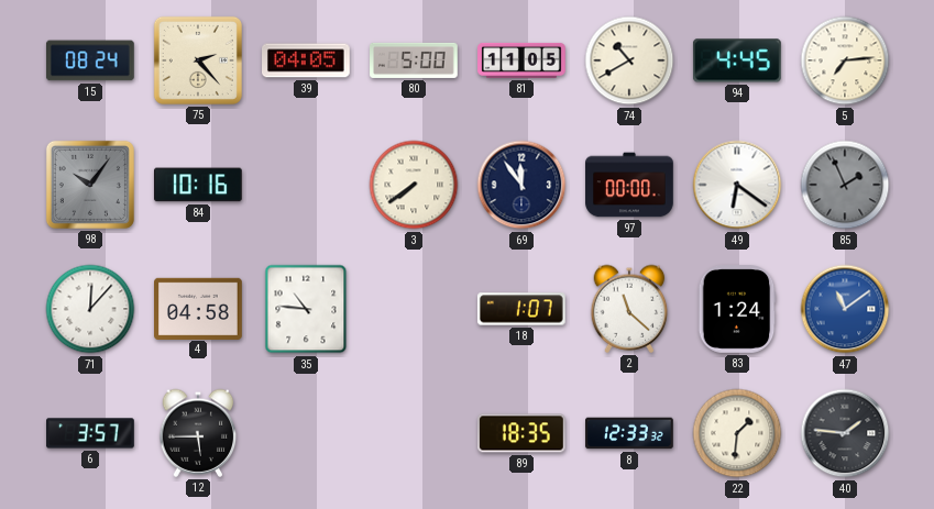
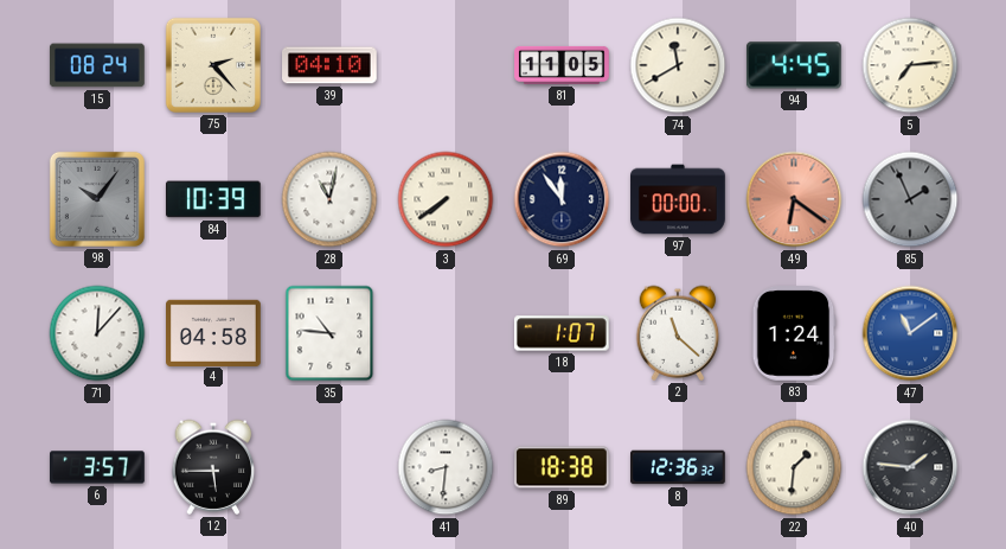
39: 04:05 -> 04:10 (331, 65)
80: 5:00 -> none (414, 60)
74: 10:40 -> 11:40 (678, 65)
84: 10:16 -> 10:39 (213, 199)
28: none -> 11:02 (329, 199)
49 dial: white -> salmon (794, 199)
41: none -> 8:31 (446, 467)
89: 18:35 -> 18:38 (563, 467)
8: 12:33 -> 12:36 (678, 467)
